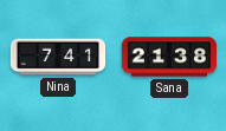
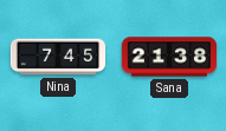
Nina: 7:41 -> 7:45 (58, 57)
